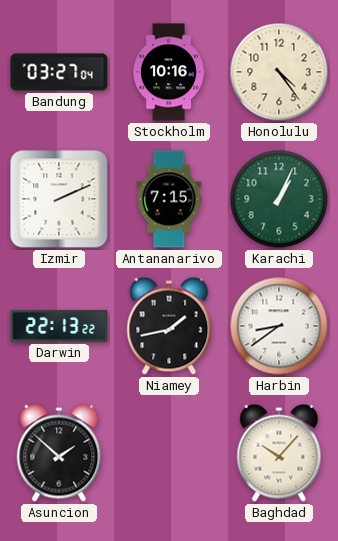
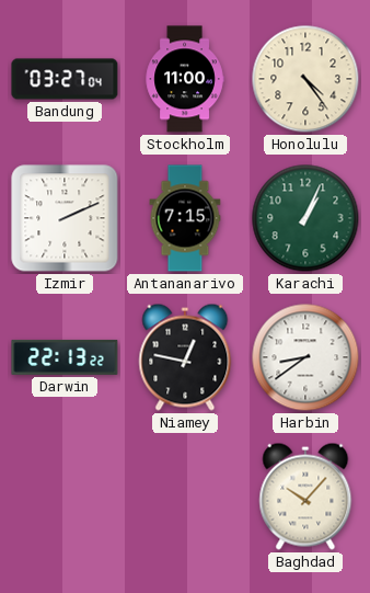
Stockholm: 10:16 -> 11:00 (185, 79)
Niamey: 1:43 -> 12:47 (185, 357)
Asuncion: 1:52 -> none (59, 453)
